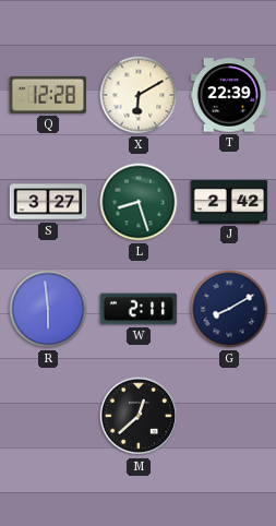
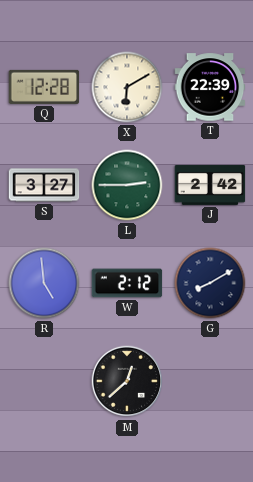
L: 8:27 -> 2:45 (127, 185)
R: 5:59 -> 4:59 (44, 283)
W: 2:11 -> 2:12 (127, 283)
